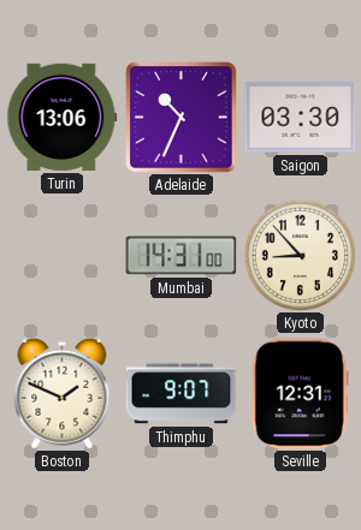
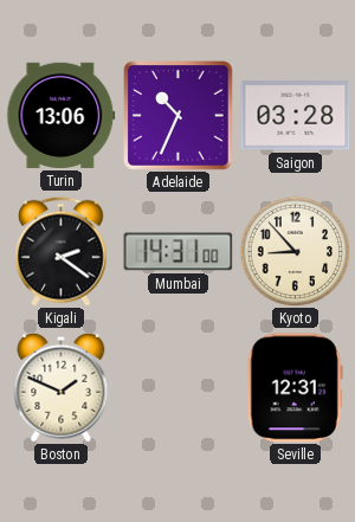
Saigon: 03:30 -> 03:28 (296, 116)
Kigali: none -> 2:21 (62, 251)
Thimphu: 9:07 -> none (182, 394)
